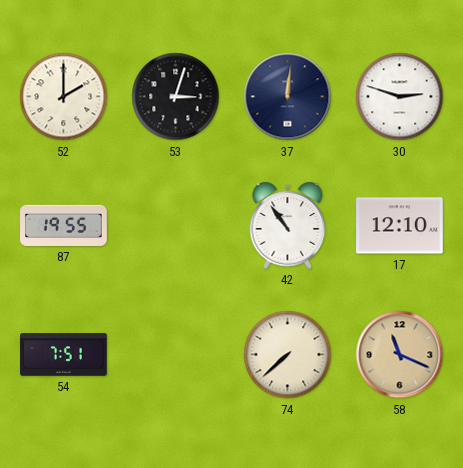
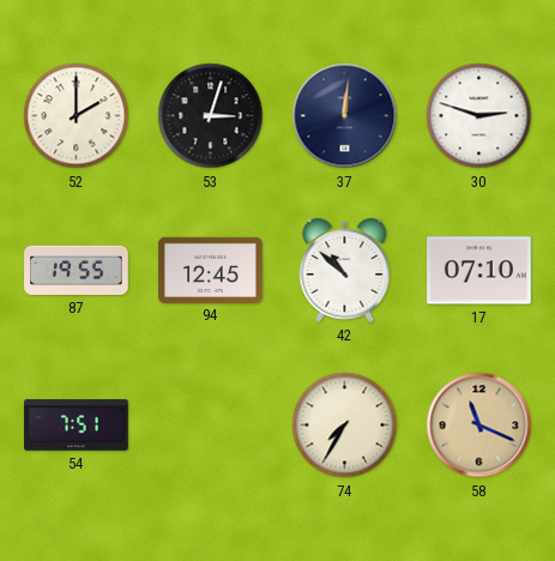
94: none -> 12:45 (211, 270)
42: 10:54 -> 10:52 (345, 270)
17: 12:10 -> 07:10 (479, 271)
74: 7:38 -> 7:35 (345, 426)
